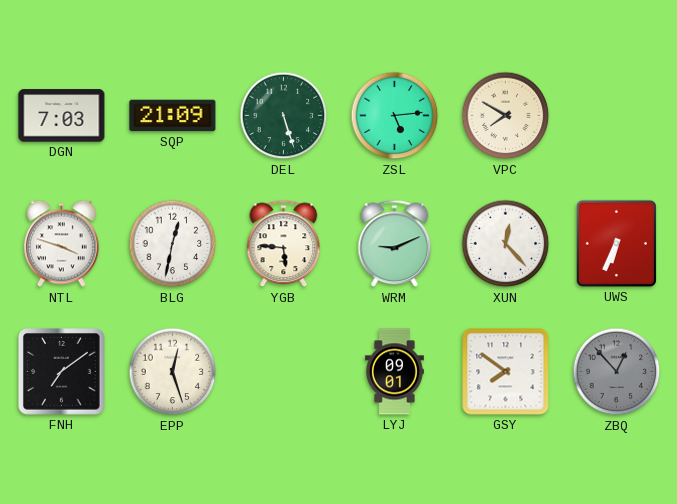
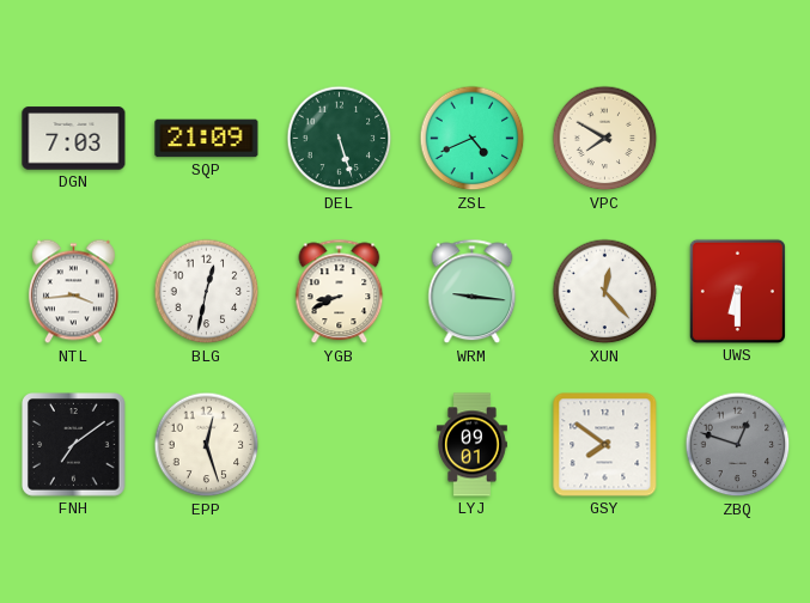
ZSL: 5:14 -> 4:41 (473, 139)
NTL: 3:48 -> 3:44 (73, 292)
YGB: 5:46 -> 8:41 (340, 292)
WRM: 9:11 -> 9:16 (473, 292)
UWS: 6:34 -> 6:30 (737, 291)
ZBQ: 12:53 -> 12:48 (738, 445)
